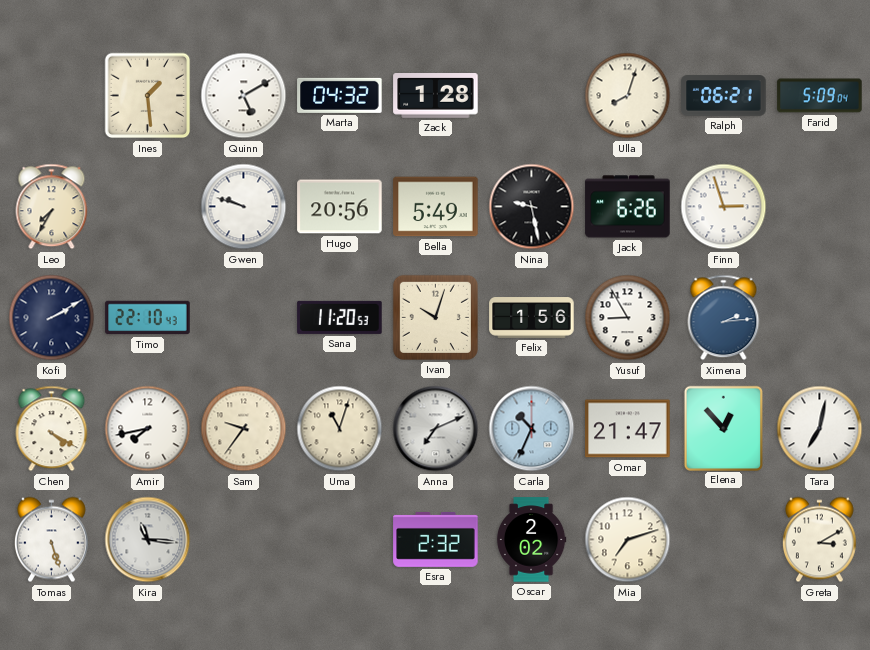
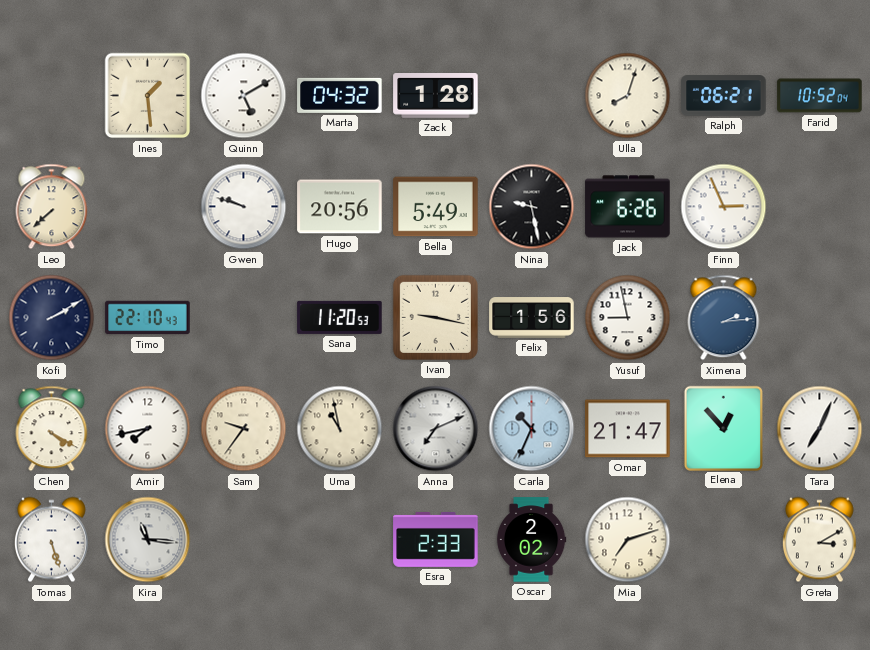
Farid: 5:09 -> 10:52 (820, 96)
Leo: 7:35 -> 7:38 (52, 207)
Finn: 2:57 -> 2:56 (724, 207)
Ivan: 10:03 -> 9:17 (435, 317)
Yusuf: 8:55 -> 8:58 (628, 318)
Uma: 11:03 -> 10:58 (340, 429)
Tara: 7:02 -> 7:04 (820, 429)
Esra: 2:32 -> 2:33 (436, 539)
